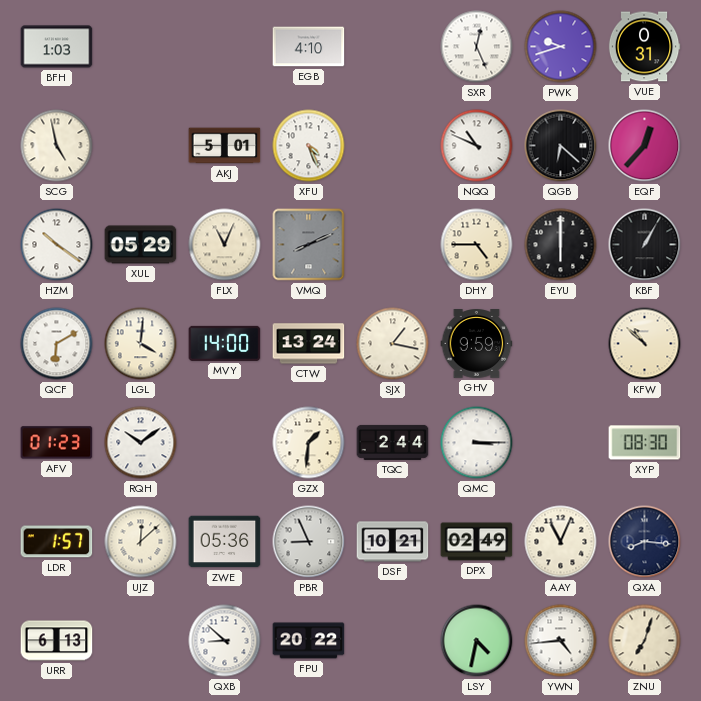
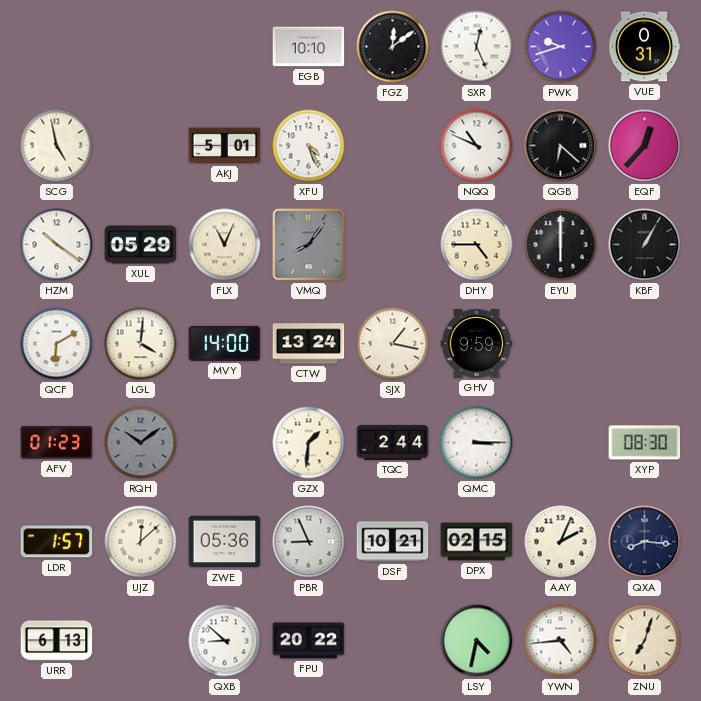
BFH: 1:03 -> none (57, 47)
EGB: 4:10 -> 10:10 (309, 47)
FGZ: none -> 12:09 (393, 47)
VMQ: 8:11 -> 8:06 (309, 245)
KFW: 10:52 -> none (645, 344)
RQH dial: white -> grey (141, 443)
DPX: 02:49 -> 02:15 (477, 542)
AAY: 11:04 -> 2:04 (561, 542)
